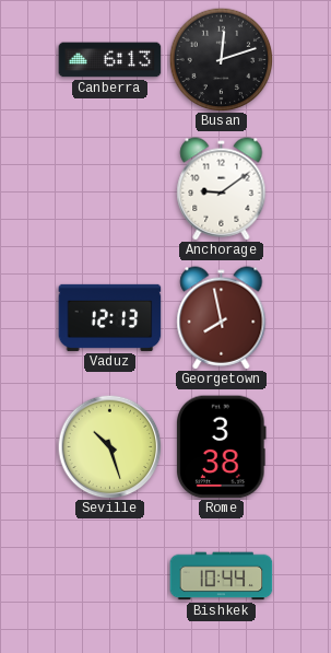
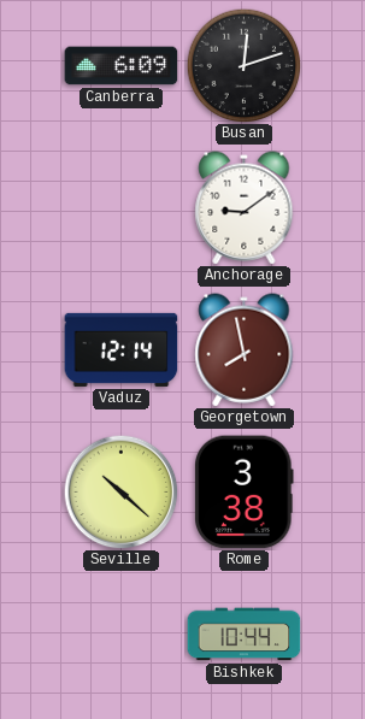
Canberra: 6:13 -> 6:09 (122, 66)
Vaduz: 12:13 -> 12:14 (122, 349)
Seville: 10:27 -> 10:22 (120, 491)
